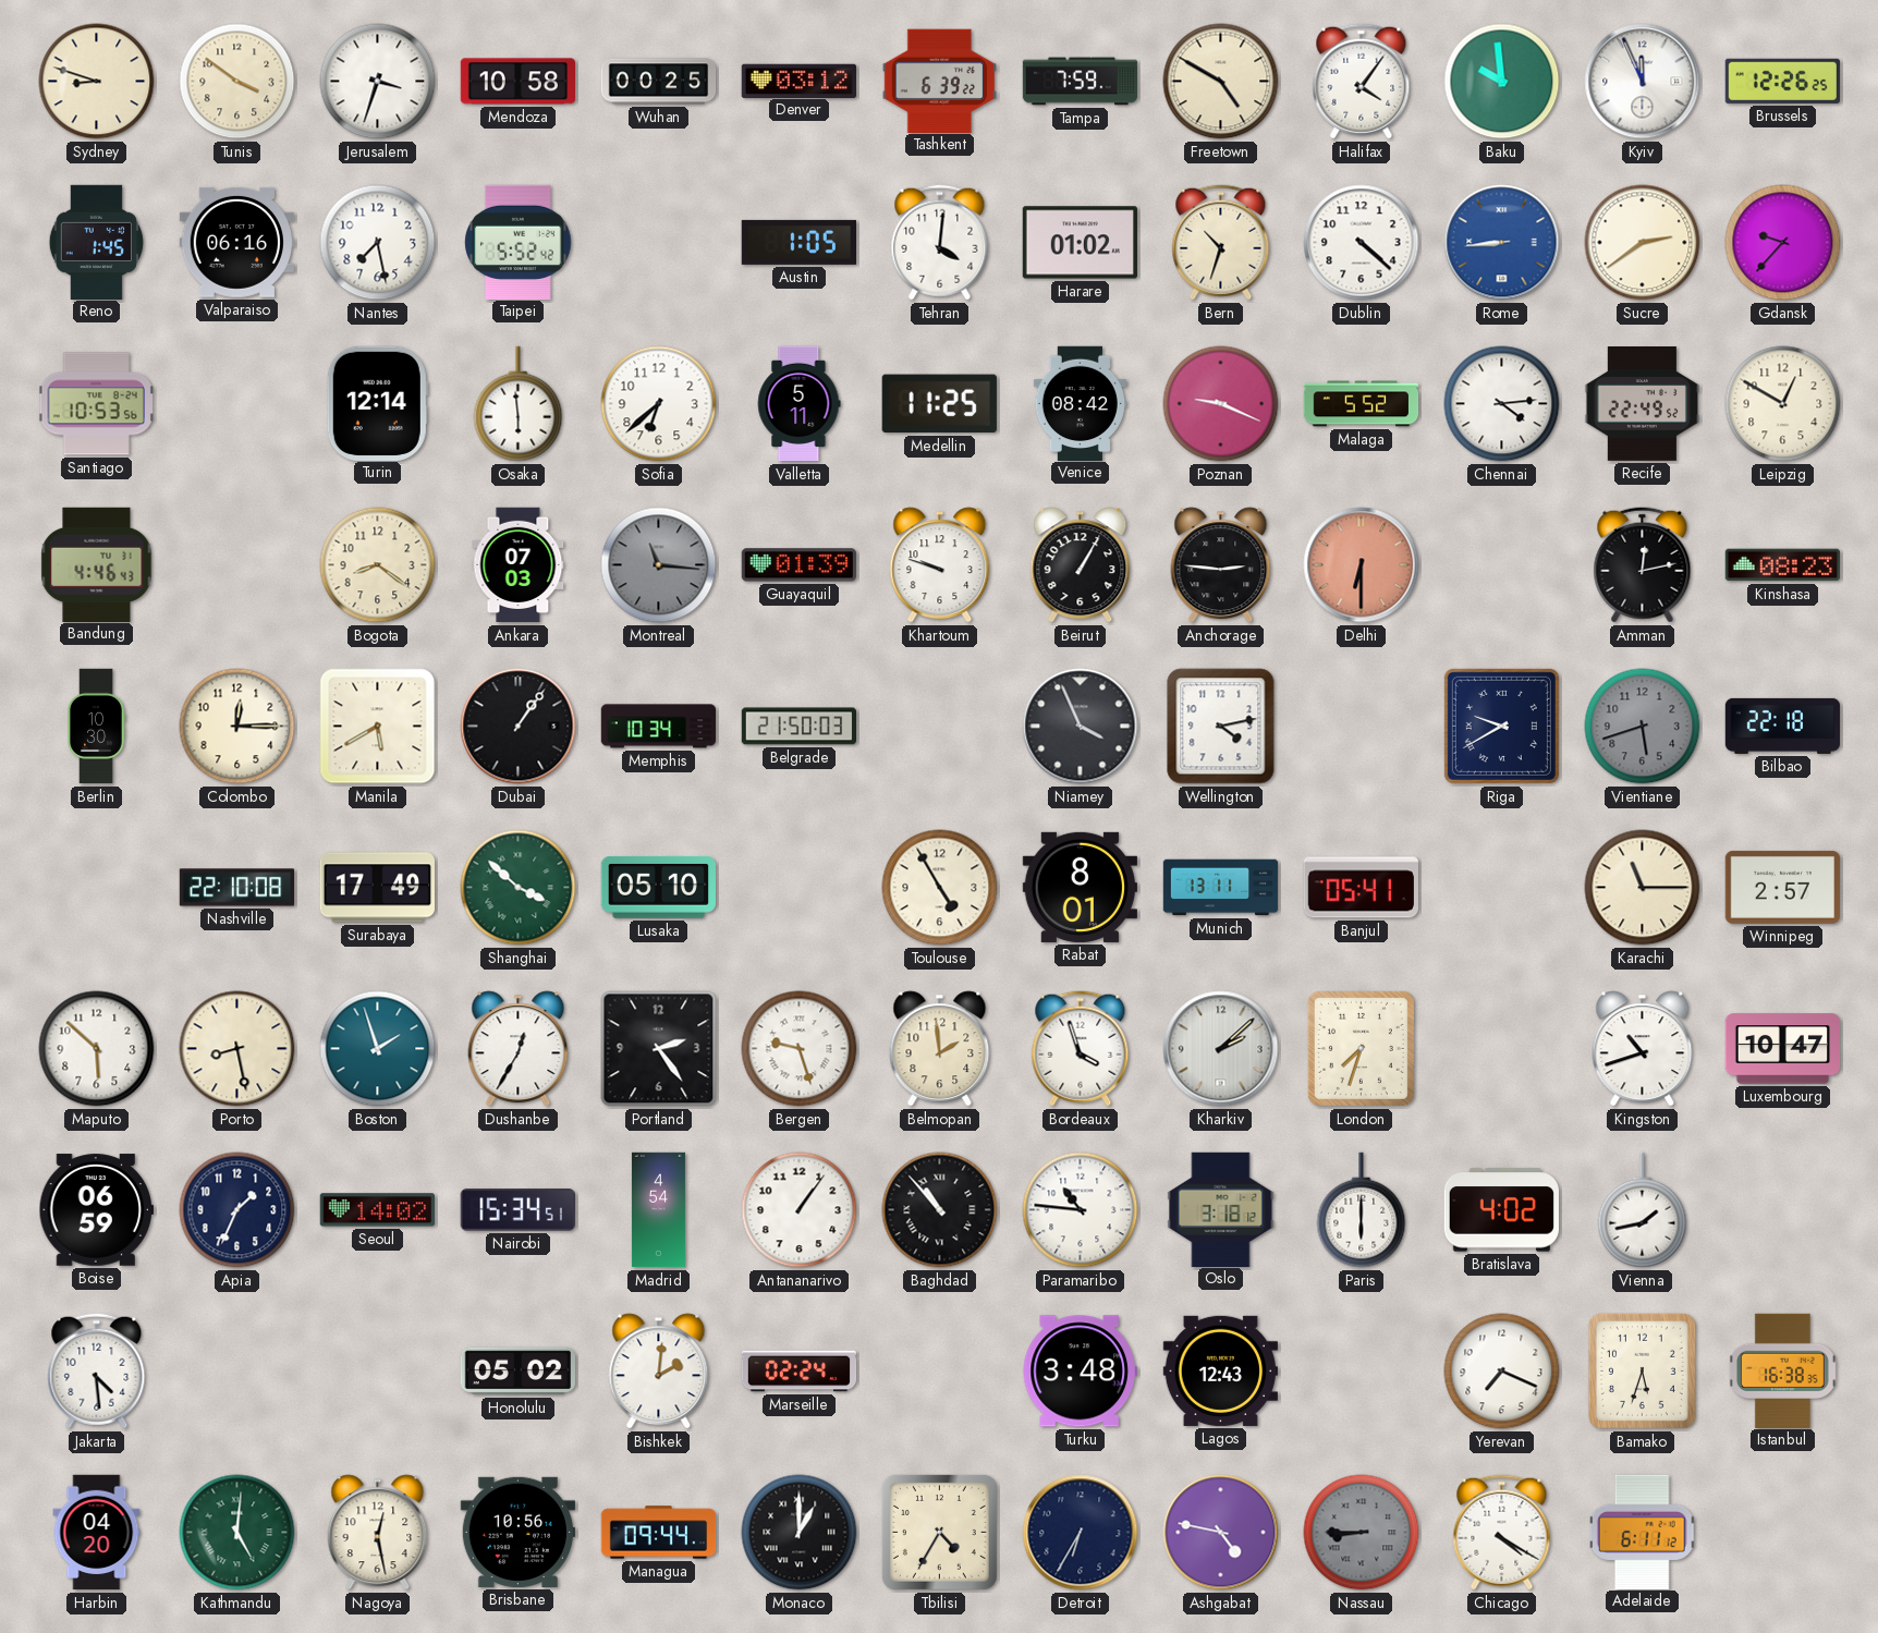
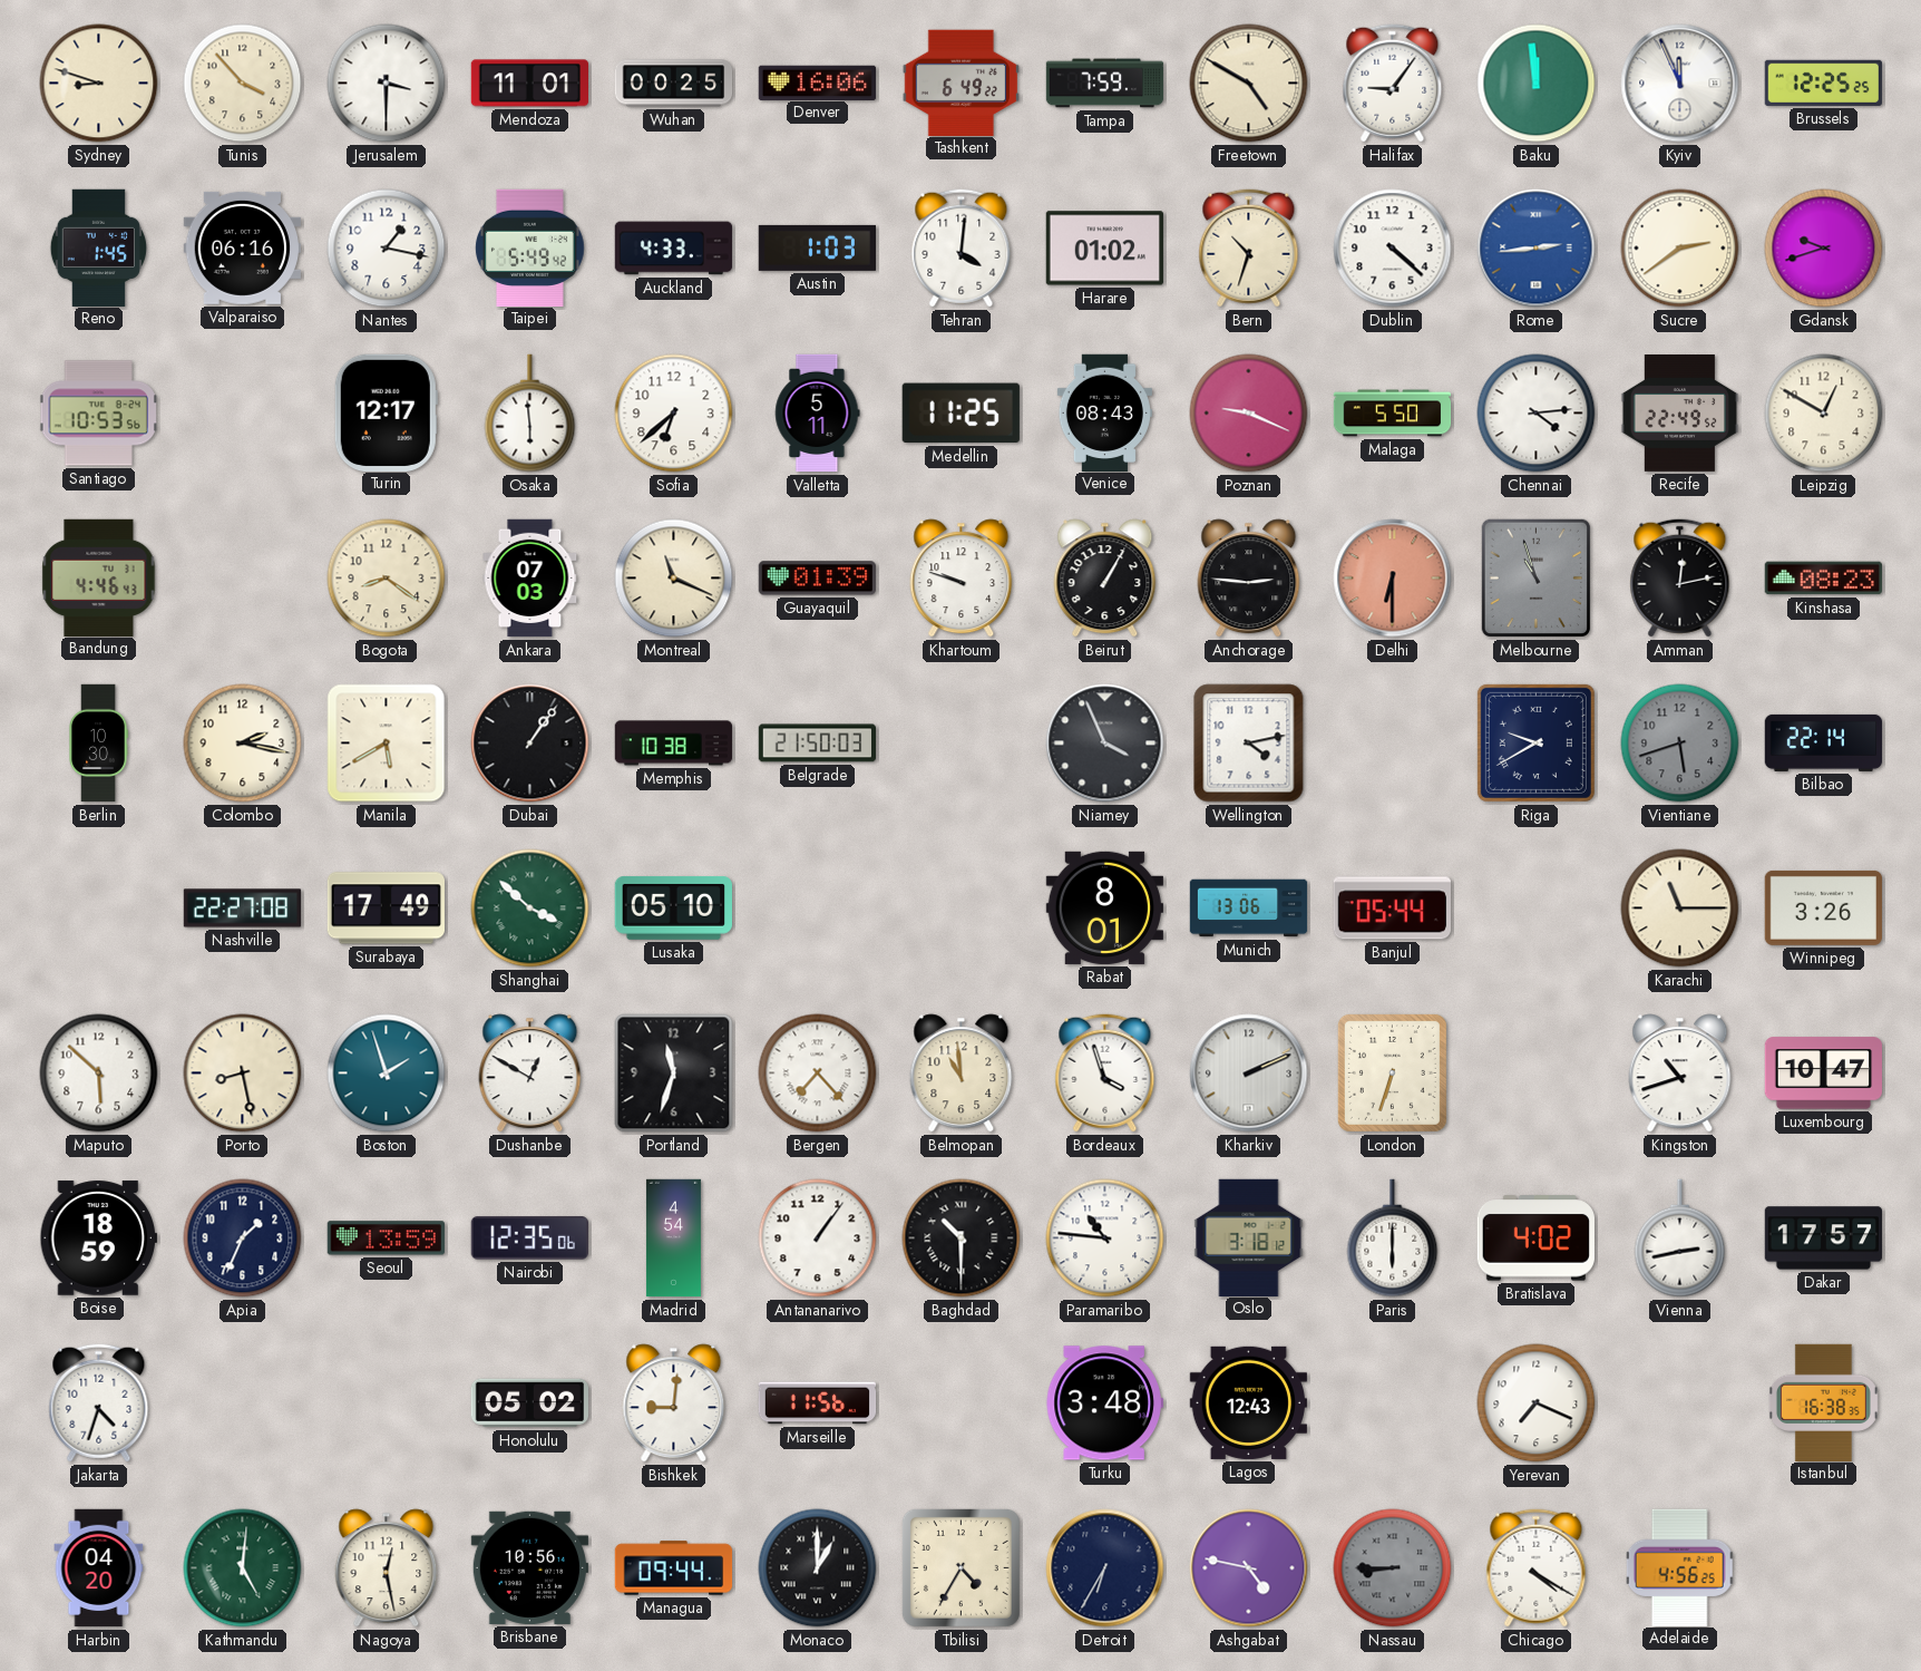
Tunis: 3:51 -> 3:53 (243, 84)
Jerusalem: 3:33 -> 3:30 (387, 84)
Mendoza: 10:58 -> 11:01 (529, 84)
Denver: 03:12 -> 16:06 (817, 82)
Tashkent: 6:39 -> 6:49 (961, 82)
Halifax: 4:06 -> 9:06 (1393, 84)
Baku: 9:59 -> 11:59 (1537, 84)
Brussels: 12:26 -> 12:25 (1823, 82)
Nantes: 7:28 -> 1:17 (387, 249)
Taipei: 5:52 -> 5:49 (530, 247)
Auckland: none -> 4:33 (674, 249)
Austin: 1:05 -> 1:03 (817, 247)
Rome: 8:44 -> 2:44 (1537, 249)
Gdansk: 9:37 -> 9:42 (1824, 249)
Turin: 12:14 -> 12:17 (386, 412)
Venice: 08:42 -> 08:43 (1104, 412)
Malaga: 5:52 -> 5:50 (1393, 414)
Montreal: 11:16 -> 11:19 (674, 579)
Montreal dial: grey -> cream (674, 579)
Melbourne: none -> 10:57 (1535, 579)
Colombo: 12:15 -> 2:17 (243, 744)
Memphis: 10:34 -> 10:38 (674, 744)
Bilbao: 22:18 -> 22:14 (1824, 742)
Nashville: 22:10 -> 22:27 (243, 909)
Toulouse: 4:55 -> none (940, 888)
Munich: 13:11 -> 13:06 (1249, 909)
Banjul: 05:41 -> 05:44 (1392, 909)
Winnipeg: 2:57 -> 3:26 (1823, 907)
Dushanbe: 12:35 -> 12:50 (530, 1073)
Portland: 2:24 -> 11:33 (674, 1073)
Bergen: 9:27 -> 7:23 (818, 1073)
Belmopan: 1:59 -> 10:59 (962, 1073)
Kharkiv: 2:08 -> 2:11 (1249, 1073)
London: 7:33 -> 6:33 (1392, 1072)
Boise: 06:59 -> 18:59 (98, 1238)
Seoul: 14:02 -> 13:59 (386, 1238)
Nairobi: 15:34 -> 12:35 (529, 1238)
Baghdad: 10:53 -> 10:30 (962, 1238)
Vienna: 1:43 -> 2:43 (1680, 1238)
Dakar: none -> 17:57 (1824, 1238)
Jakarta: 4:29 -> 4:33 (99, 1403)
Bishkek: 2:01 -> 9:01 (674, 1403)
Marseille: 02:24 -> 11:56 (818, 1403)
Bamako: 5:33 -> none (1642, 1370)
Adelaide: 6:11 -> 4:56 (1679, 1567)
